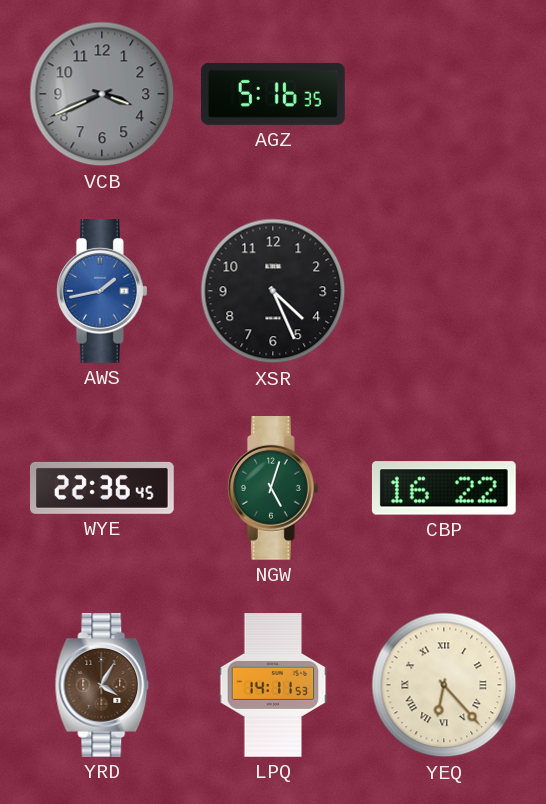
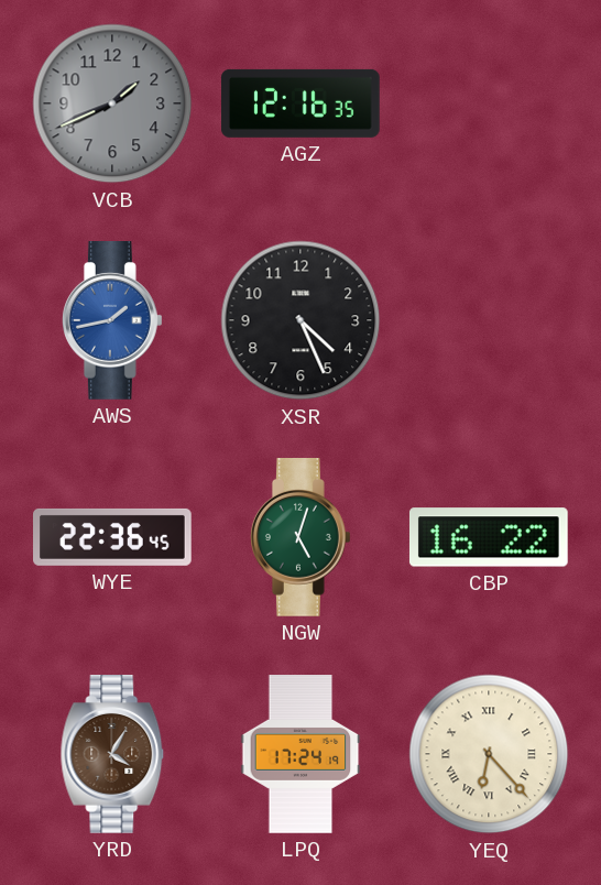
VCB: 3:41 -> 1:41 (112, 103)
AGZ: 5:16 -> 12:16 (300, 103)
LPQ: 14:11 -> 17:24 (300, 754)
